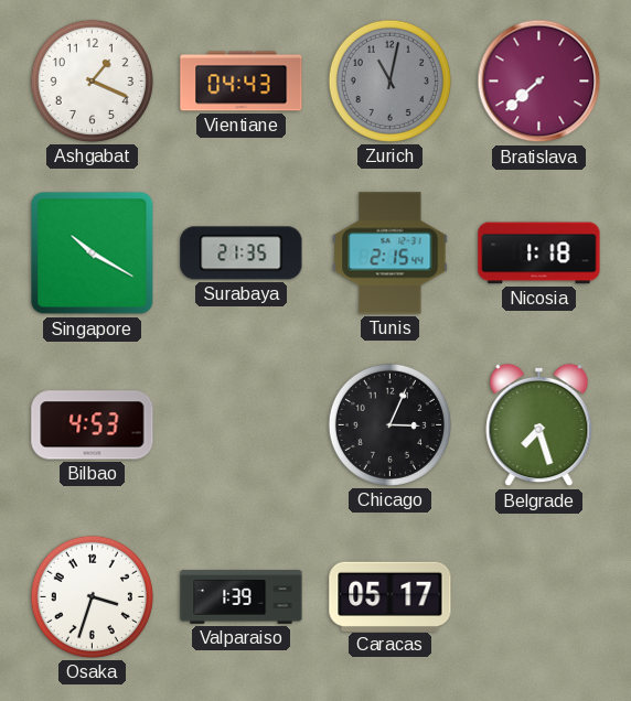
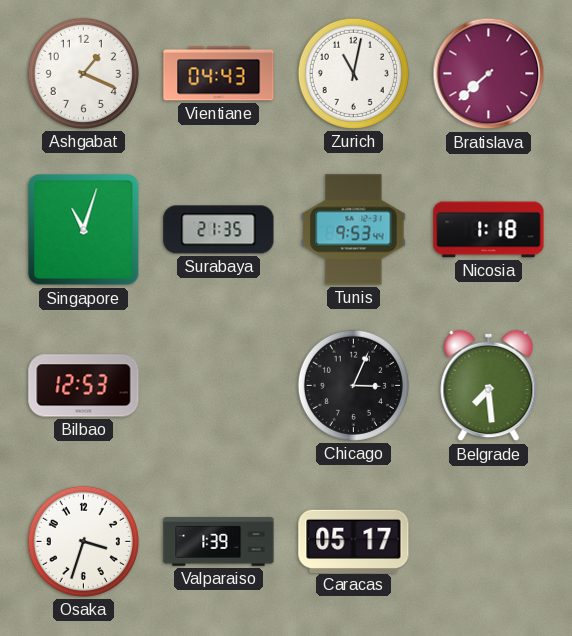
Zurich dial: grey -> white (353, 73)
Singapore: 10:20 -> 11:03 (84, 230)
Tunis: 2:15 -> 9:53 (354, 230)
Bilbao: 4:53 -> 12:53 (84, 386)
Belgrade: 7:27 -> 7:29 (489, 386)
